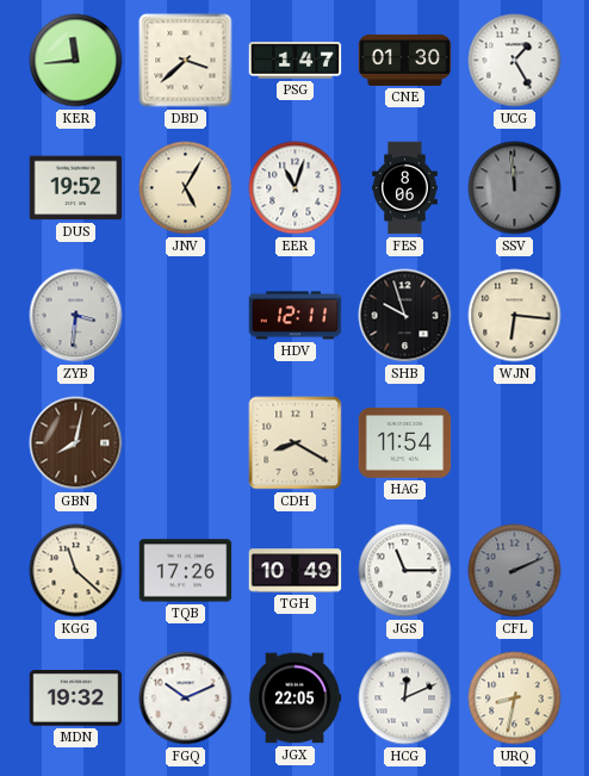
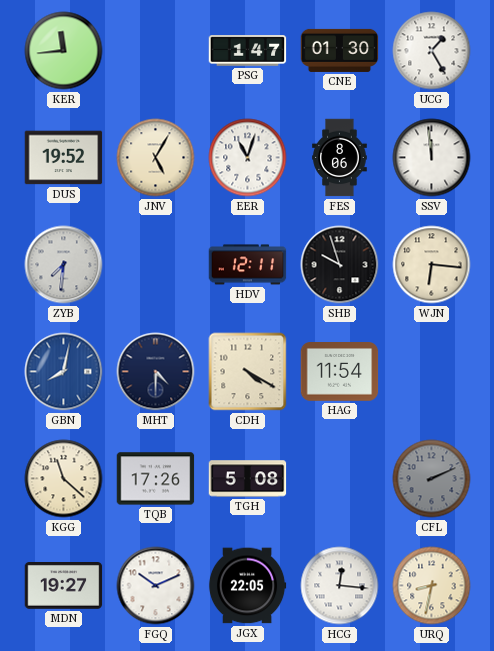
DBD: 3:38 -> none (186, 61)
SSV dial: grey -> white (432, 158)
ZYB: 3:31 -> 7:31 (64, 265)
GBN dial: brown -> blue (64, 372)
MHT: none -> 4:30 (156, 372)
CDH: 8:20 -> 4:20 (248, 372)
TGH: 10:49 -> 5:08 (248, 479)
JGS: 11:15 -> none (405, 571)
MDN: 19:32 -> 19:27 (64, 586)
HCG: 12:11 -> 12:16 (340, 586)
